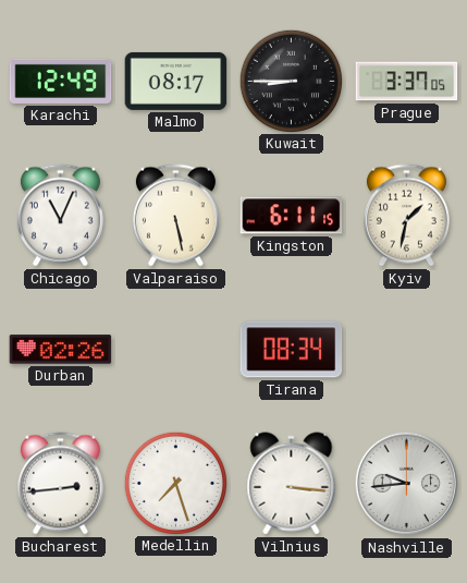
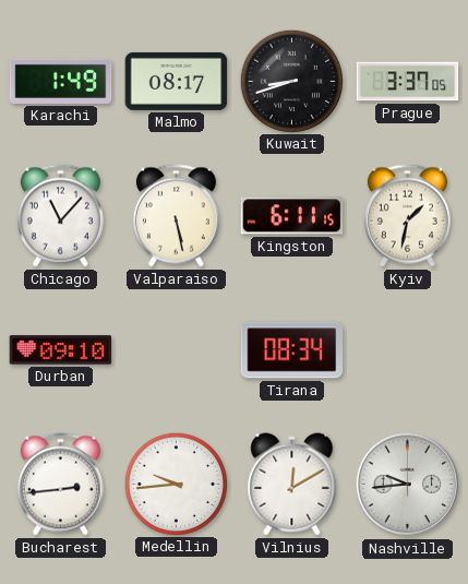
Karachi: 12:49 -> 1:49 (61, 81)
Kuwait: 8:45 -> 8:42 (291, 81)
Chicago: 11:04 -> 11:07 (60, 216)
Durban: 02:26 -> 09:10 (61, 350)
Medellin: 7:27 -> 9:44 (176, 484)
Vilnius: 3:16 -> 12:10 (292, 485)
